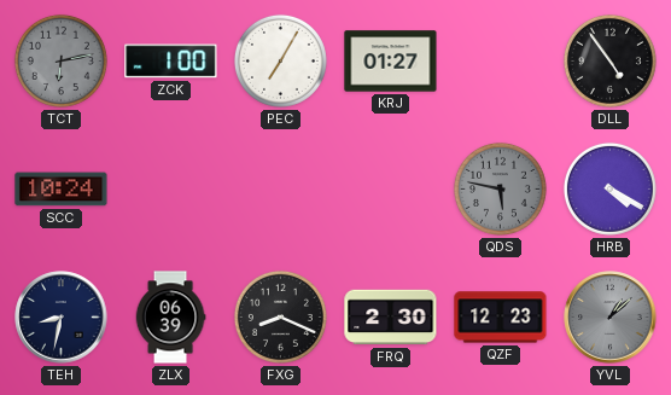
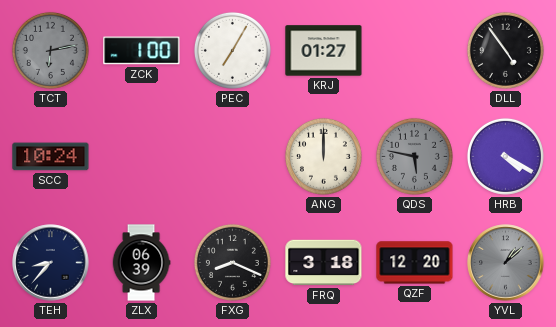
ANG: none -> 12:00 (323, 156)
TEH: 8:32 -> 8:37 (51, 263)
FRQ: 2:30 -> 3:18 (324, 263)
QZF: 12:23 -> 12:20 (415, 263)
